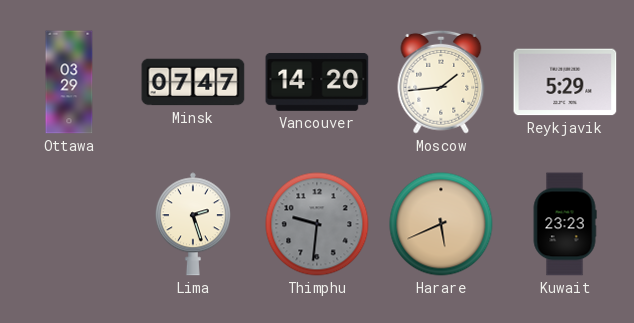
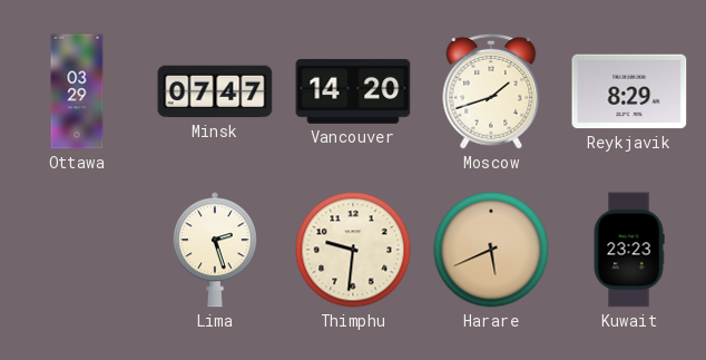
Moscow: 1:44 -> 1:42 (491, 91)
Reykjavik: 5:29 -> 8:29 (629, 91)
Thimphu dial: grey -> cream (353, 250)
